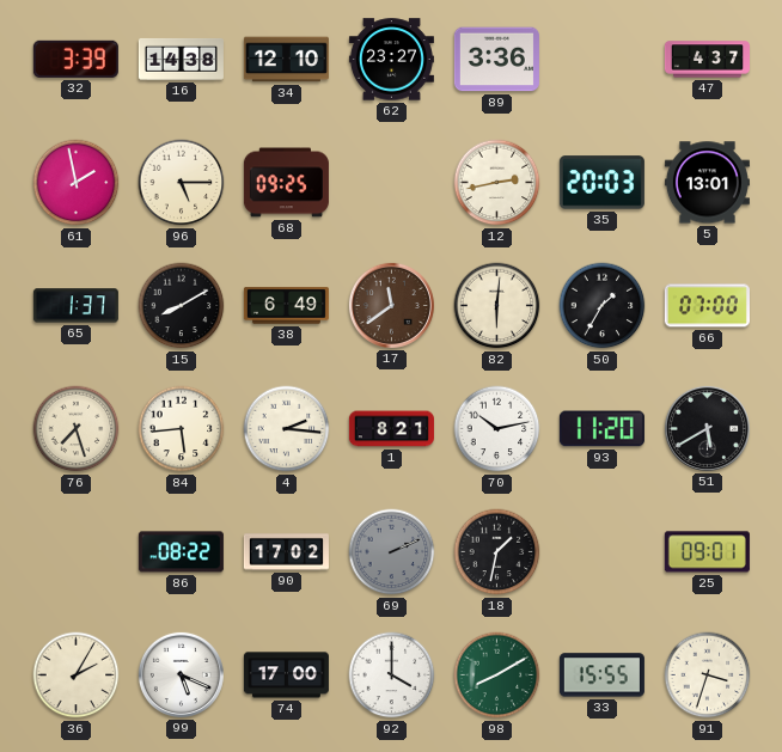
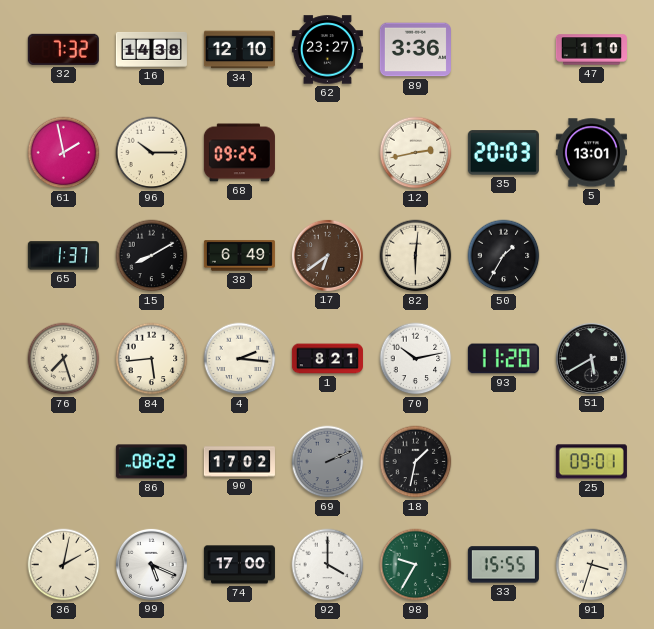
32: 3:39 -> 7:32 (63, 49)
47: 4:37 -> 1:10 (591, 50)
96: 5:15 -> 10:15 (152, 153)
17: 11:39 -> 6:39 (327, 255)
66: 07:00 -> none (707, 306)
36: 2:05 -> 2:02 (64, 565)
98: 8:10 -> 9:35 (416, 565)
